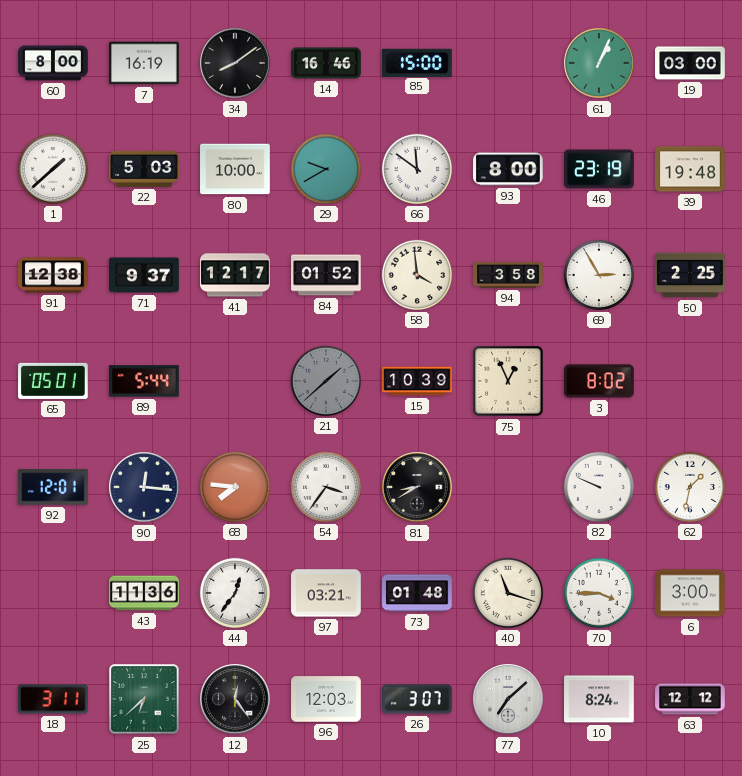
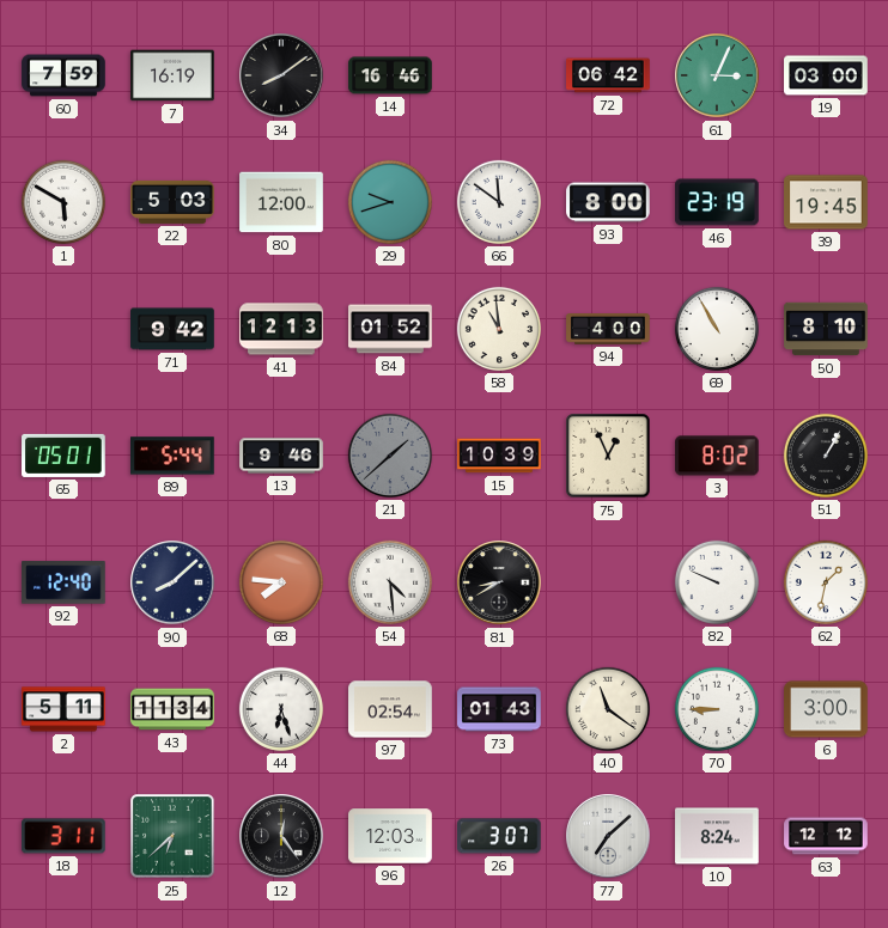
60: 8:00 -> 7:59 (63, 75)
85: 15:00 -> none (418, 62)
72: none -> 06:42 (608, 75)
61: 1:04 -> 3:04 (717, 75)
1: 1:38 -> 5:50 (63, 202)
80: 10:00 -> 12:00 (281, 202)
29: 9:40 -> 9:42 (390, 202)
39: 19:48 -> 19:45 (826, 202)
91: 12:38 -> none (53, 275)
71: 9:37 -> 9:42 (172, 329)
41: 12:17 -> 12:13 (281, 329)
58: 3:59 -> 10:59 (499, 329)
94: 3:58 -> 4:00 (608, 330)
69: 2:55 -> 10:55 (717, 329)
50: 2:25 -> 8:10 (826, 329)
13: none -> 9:46 (281, 456)
51: none -> 1:05 (826, 456)
92: 12:01 -> 12:40 (63, 582)
90: 12:16 -> 8:08 (172, 582)
54: 3:36 -> 4:29 (390, 582)
2: none -> 5:11 (63, 709)
43: 11:36 -> 11:34 (172, 709)
44: 12:36 -> 6:27 (281, 709)
97: 03:21 -> 02:54 (390, 709)
73: 01:48 -> 01:43 (499, 709)
40: 11:18 -> 11:21 (608, 709)
70: 3:45 -> 8:45 (717, 709)
